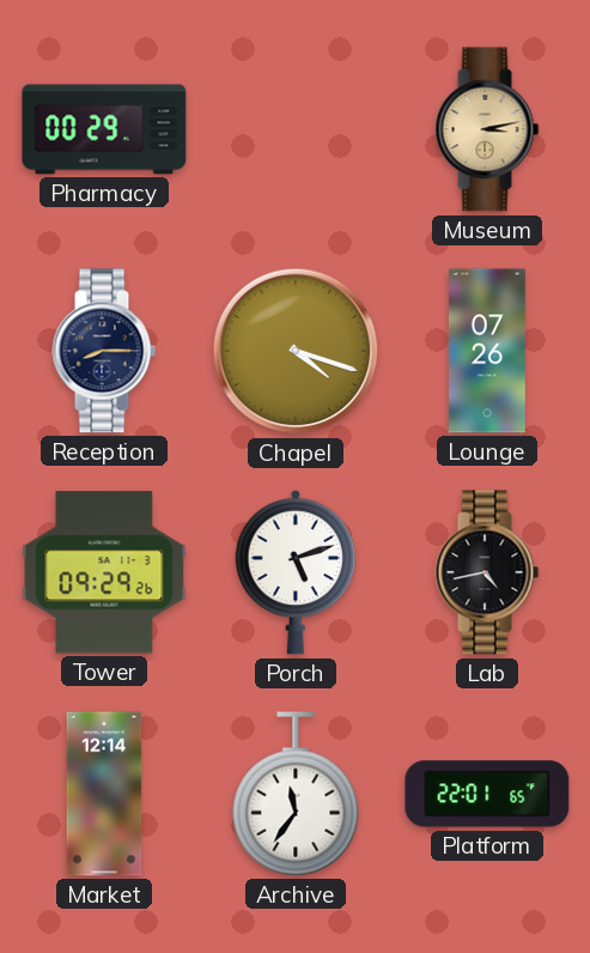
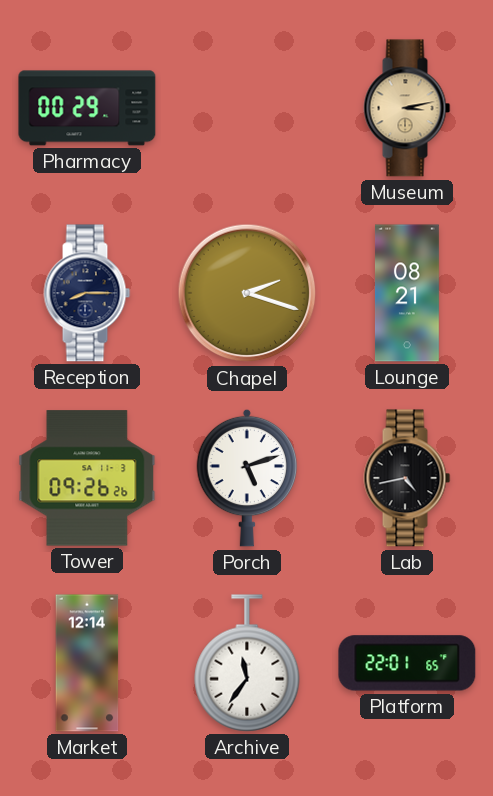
Chapel: 4:18 -> 2:18 (247, 293)
Lounge: 07:26 -> 08:21 (407, 293)
Tower: 09:29 -> 09:26 (87, 478)
